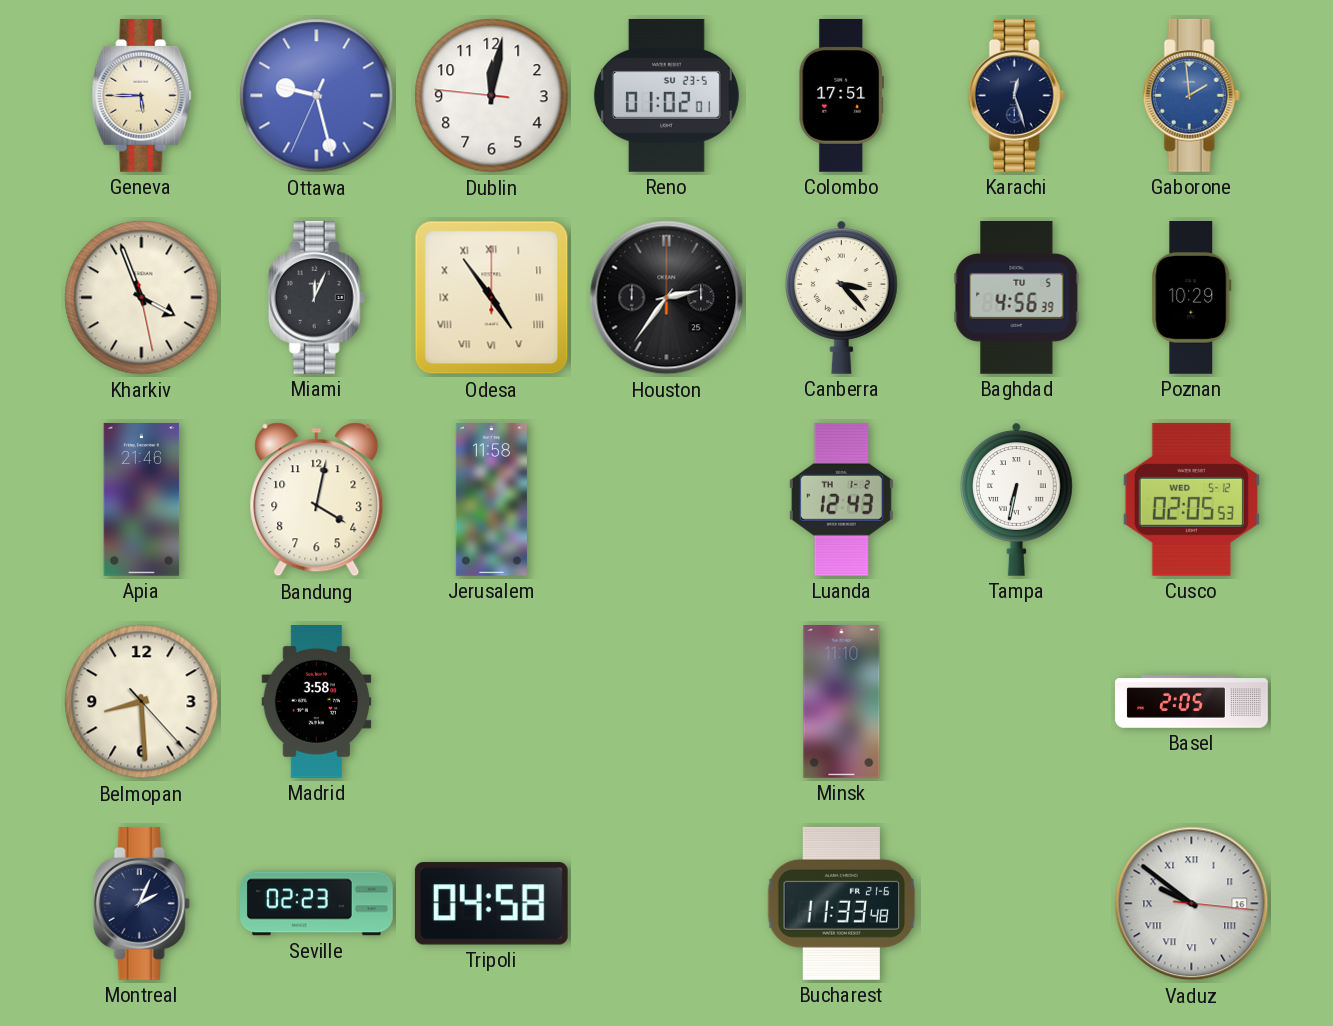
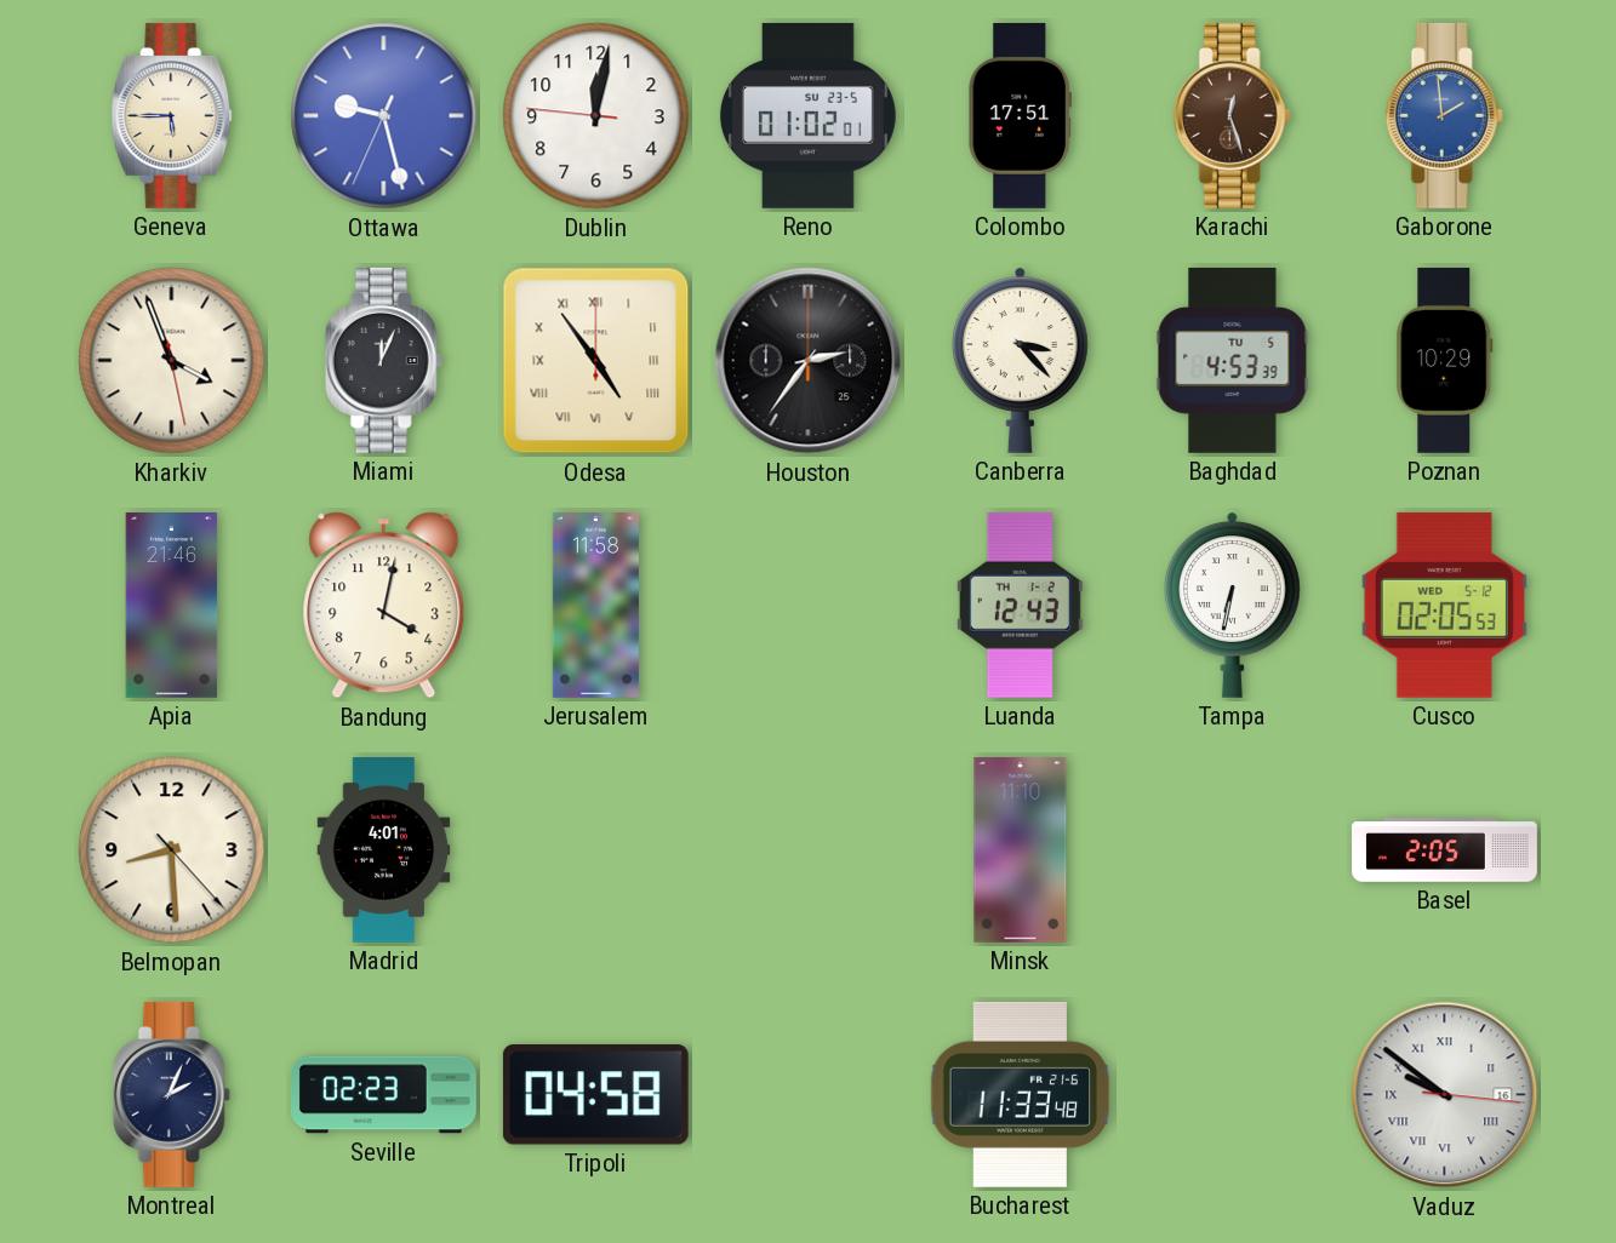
Karachi dial: navy -> brown (1232, 115)
Baghdad: 4:56 -> 4:53 (1233, 360)
Madrid: 3:58 -> 4:01 (384, 850)
